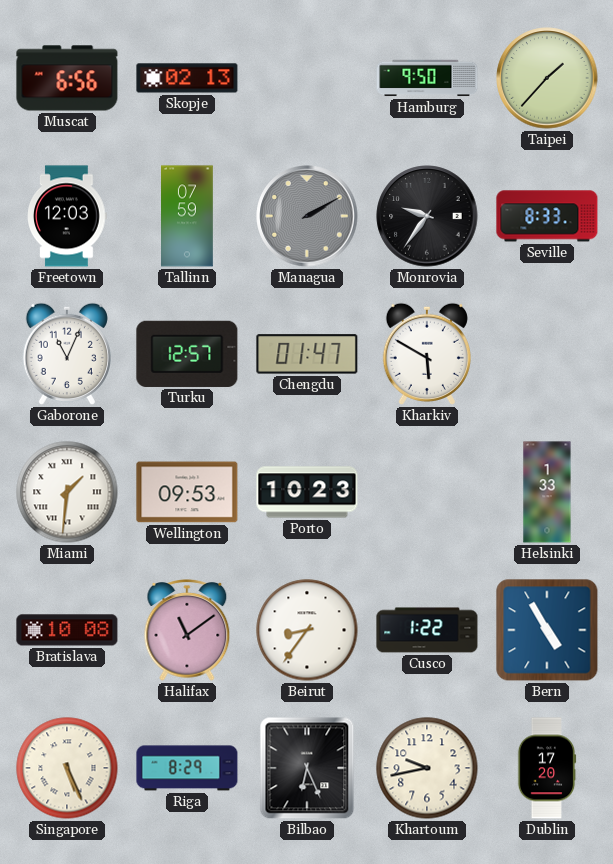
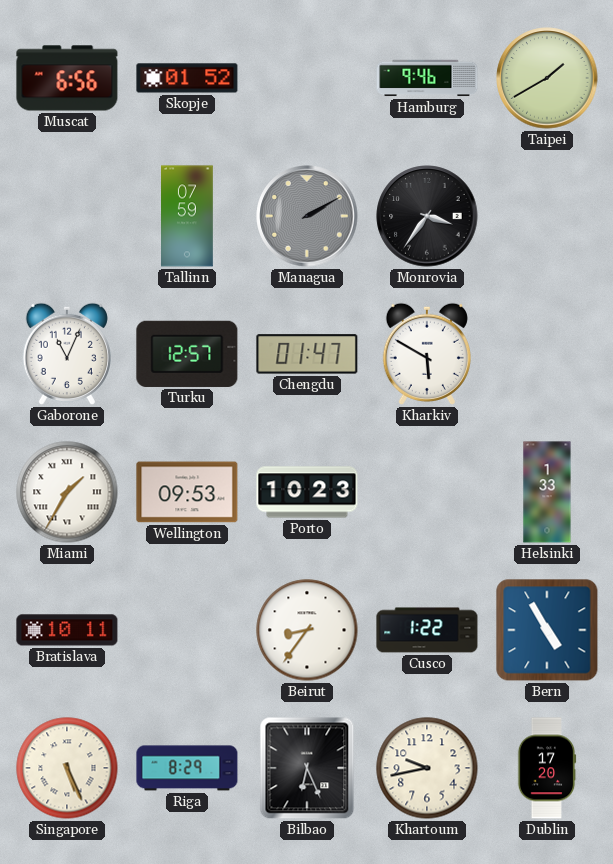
Skopje: 02:13 -> 01:52 (187, 78)
Hamburg: 9:50 -> 9:46 (427, 78)
Taipei: 1:37 -> 1:40 (547, 78)
Freetown: 12:03 -> none (67, 216)
Monrovia: 9:36 -> 3:36 (427, 216)
Seville: 8:33 -> none (547, 216)
Miami: 1:31 -> 1:35 (67, 492)
Bratislava: 10:08 -> 10:11 (67, 630)
Halifax: 11:09 -> none (187, 631)
